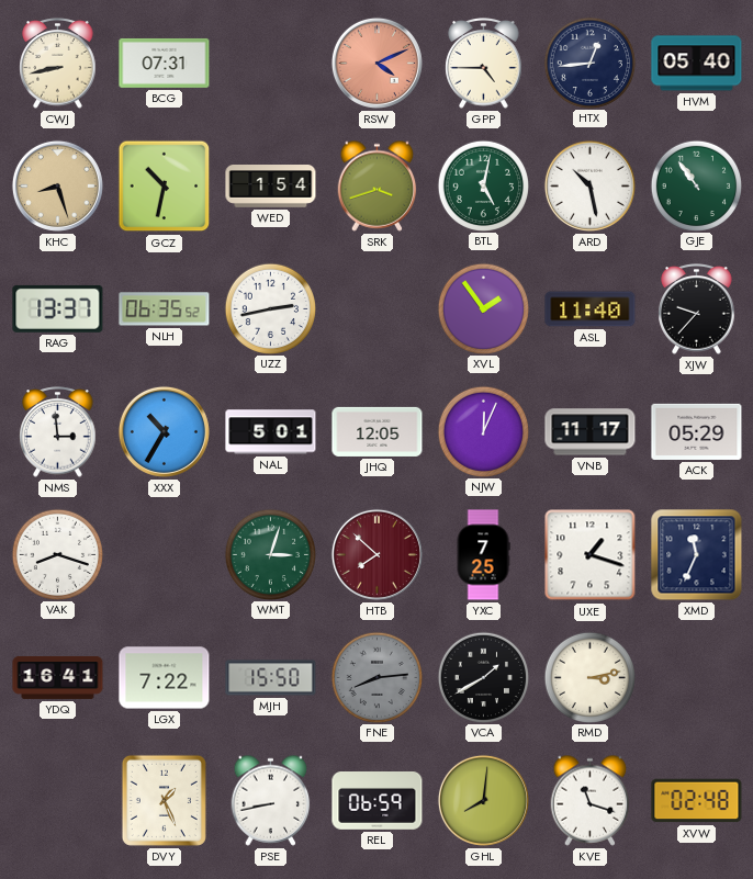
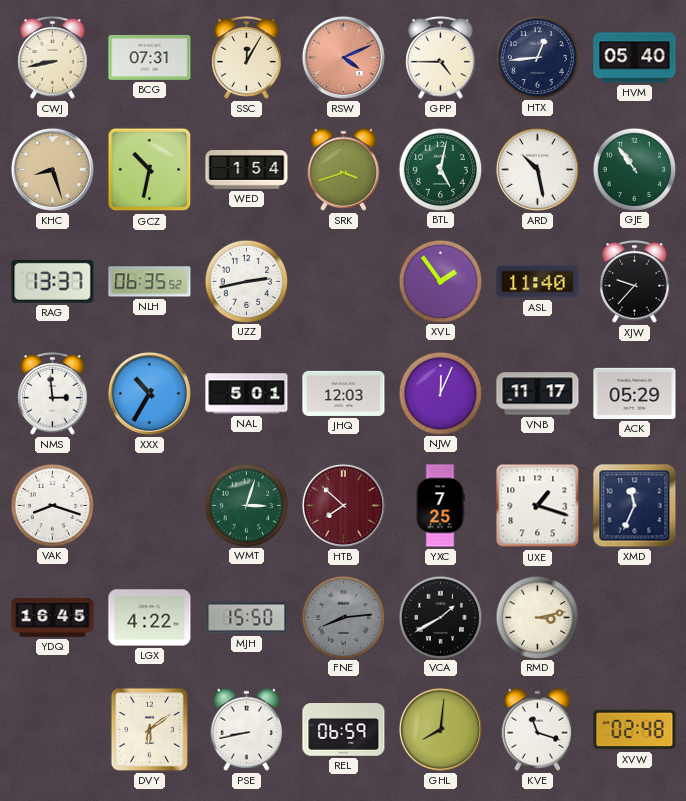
SSC: none -> 12:05 (247, 58)
JHQ: 12:05 -> 12:03 (344, 393)
YDQ: 16:41 -> 16:45 (53, 617)
LGX: 7:22 -> 4:22 (150, 618)
DVY: 1:26 -> 6:09 (149, 729)
